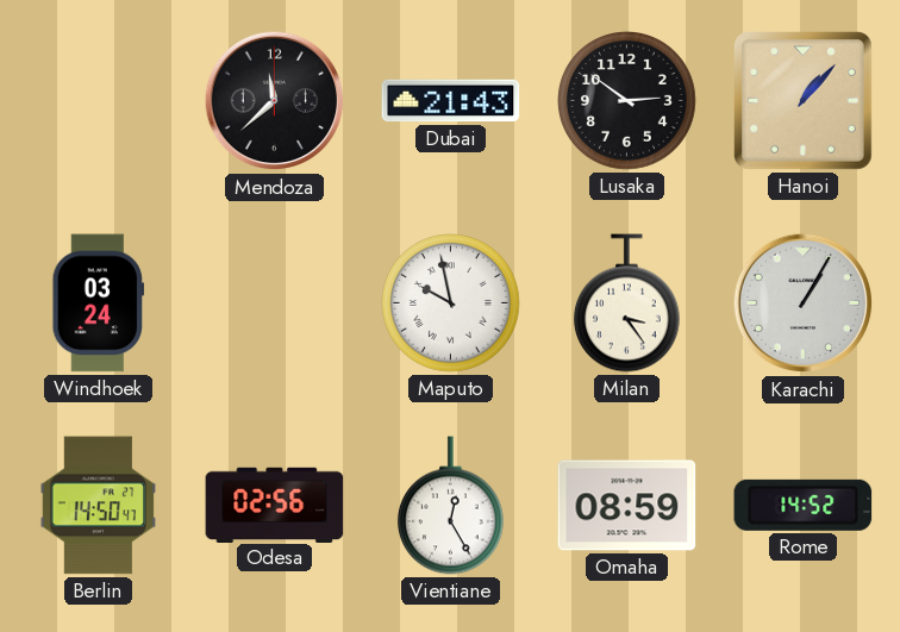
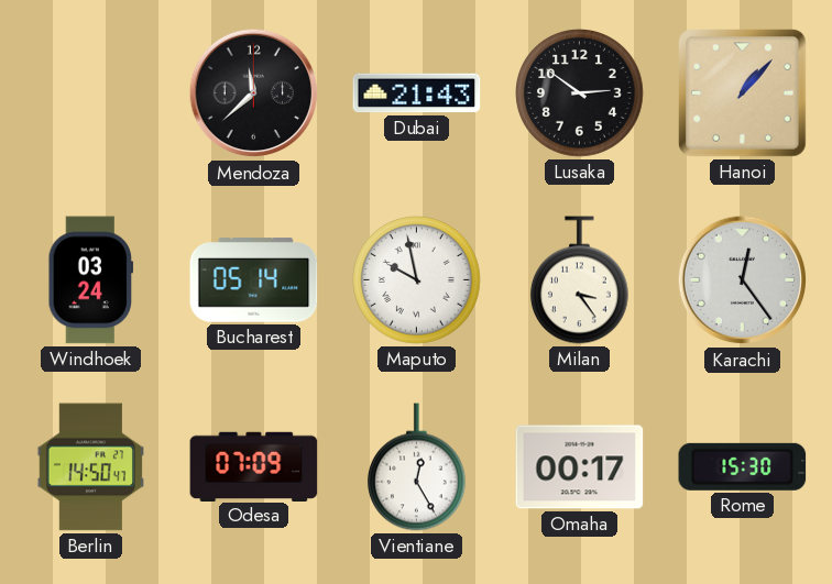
Bucharest: none -> 05:14 (254, 280)
Karachi: 1:05 -> 12:24 (743, 280)
Odesa: 02:56 -> 07:09 (254, 466)
Omaha: 08:59 -> 00:17 (580, 467)
Rome: 14:52 -> 15:30 (743, 466)
